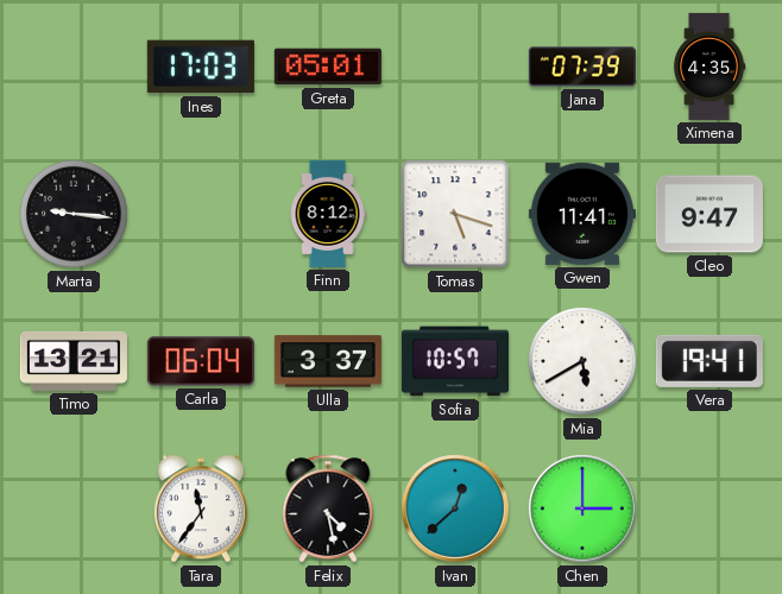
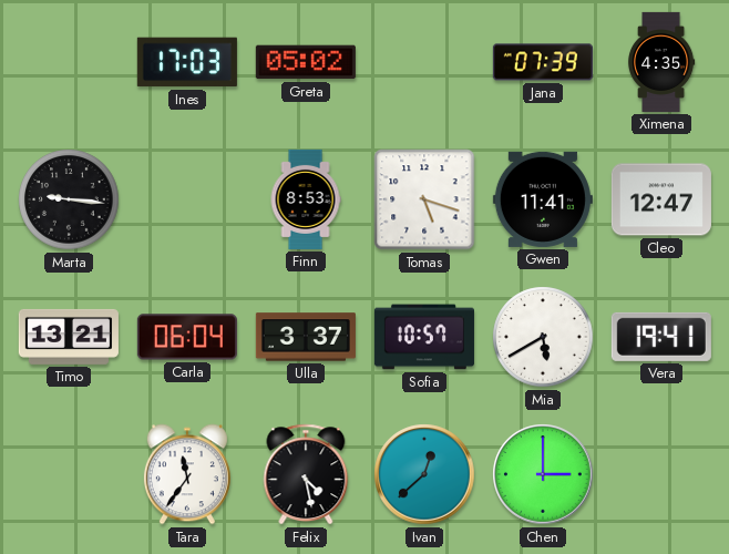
Greta: 05:01 -> 05:02 (306, 62)
Finn: 8:12 -> 8:53 (306, 199)
Cleo: 9:47 -> 12:47 (661, 199)
